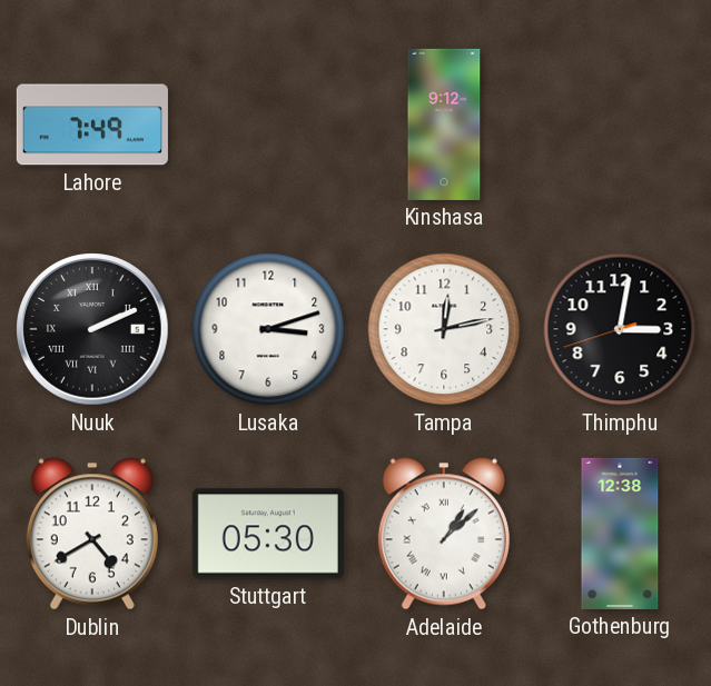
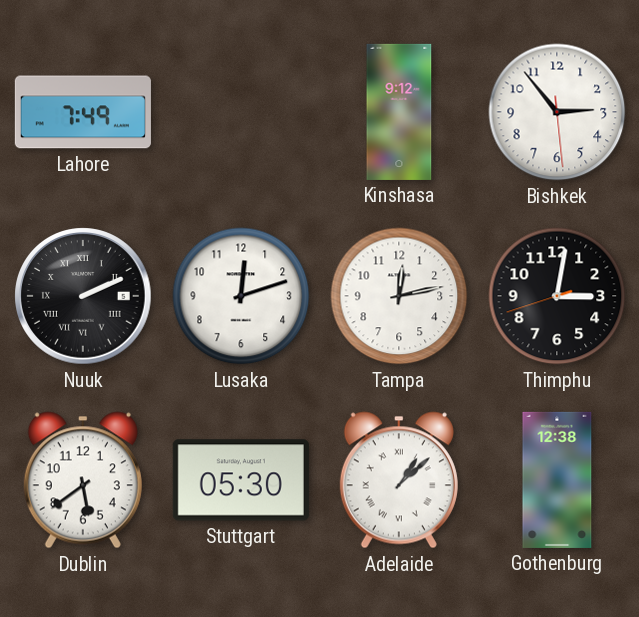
Bishkek: none -> 2:53 (557, 112)
Lusaka: 3:12 -> 12:12 (241, 296)
Dublin: 4:40 -> 5:39 (83, 480)
